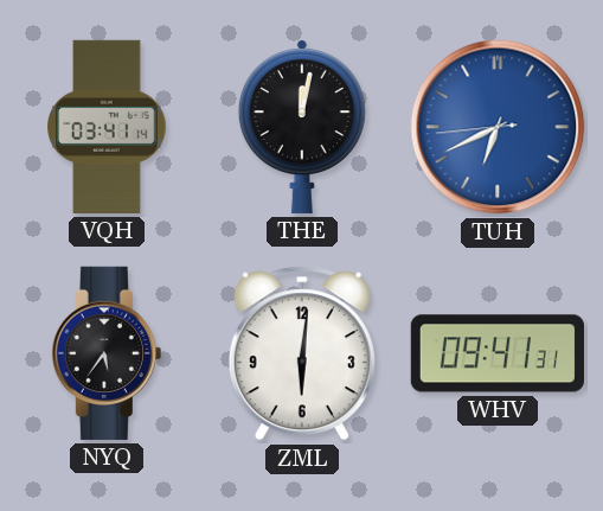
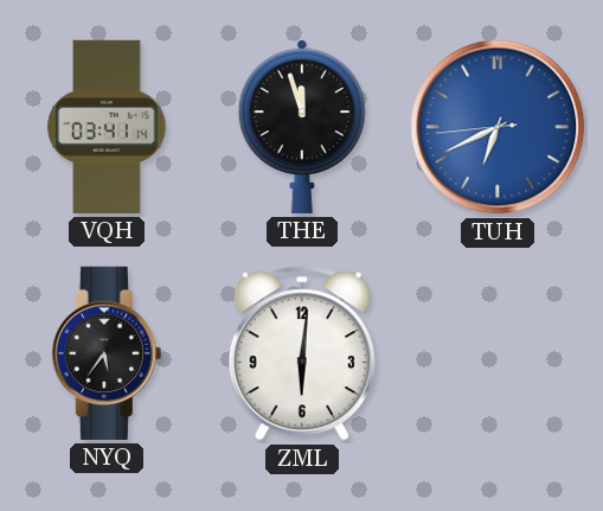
THE: 12:02 -> 11:57 (302, 127)
WHV: 09:41 -> none (498, 353)
